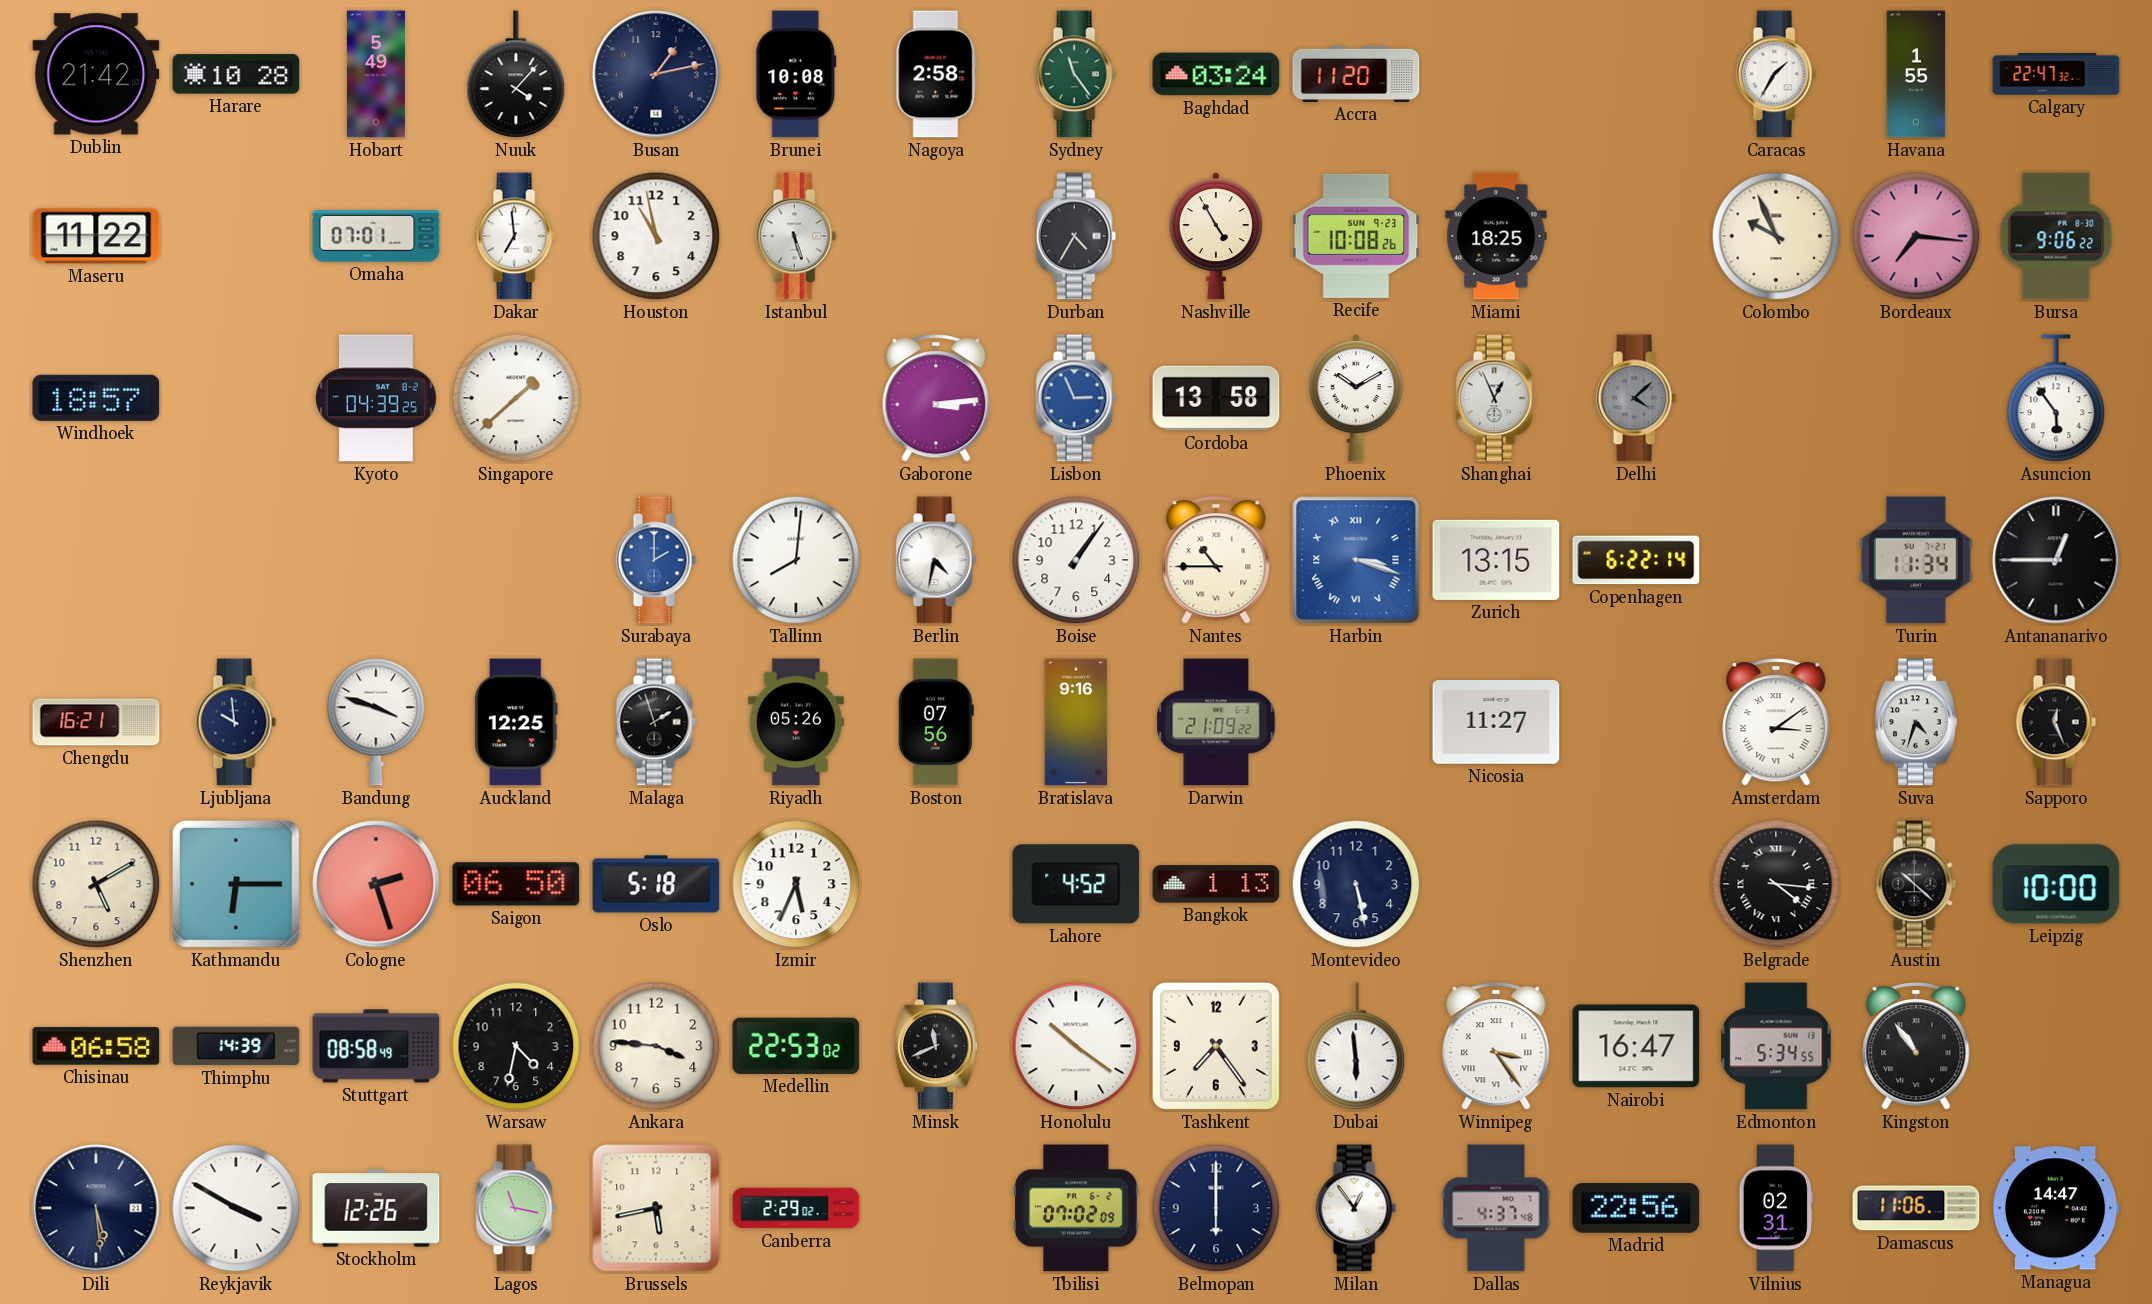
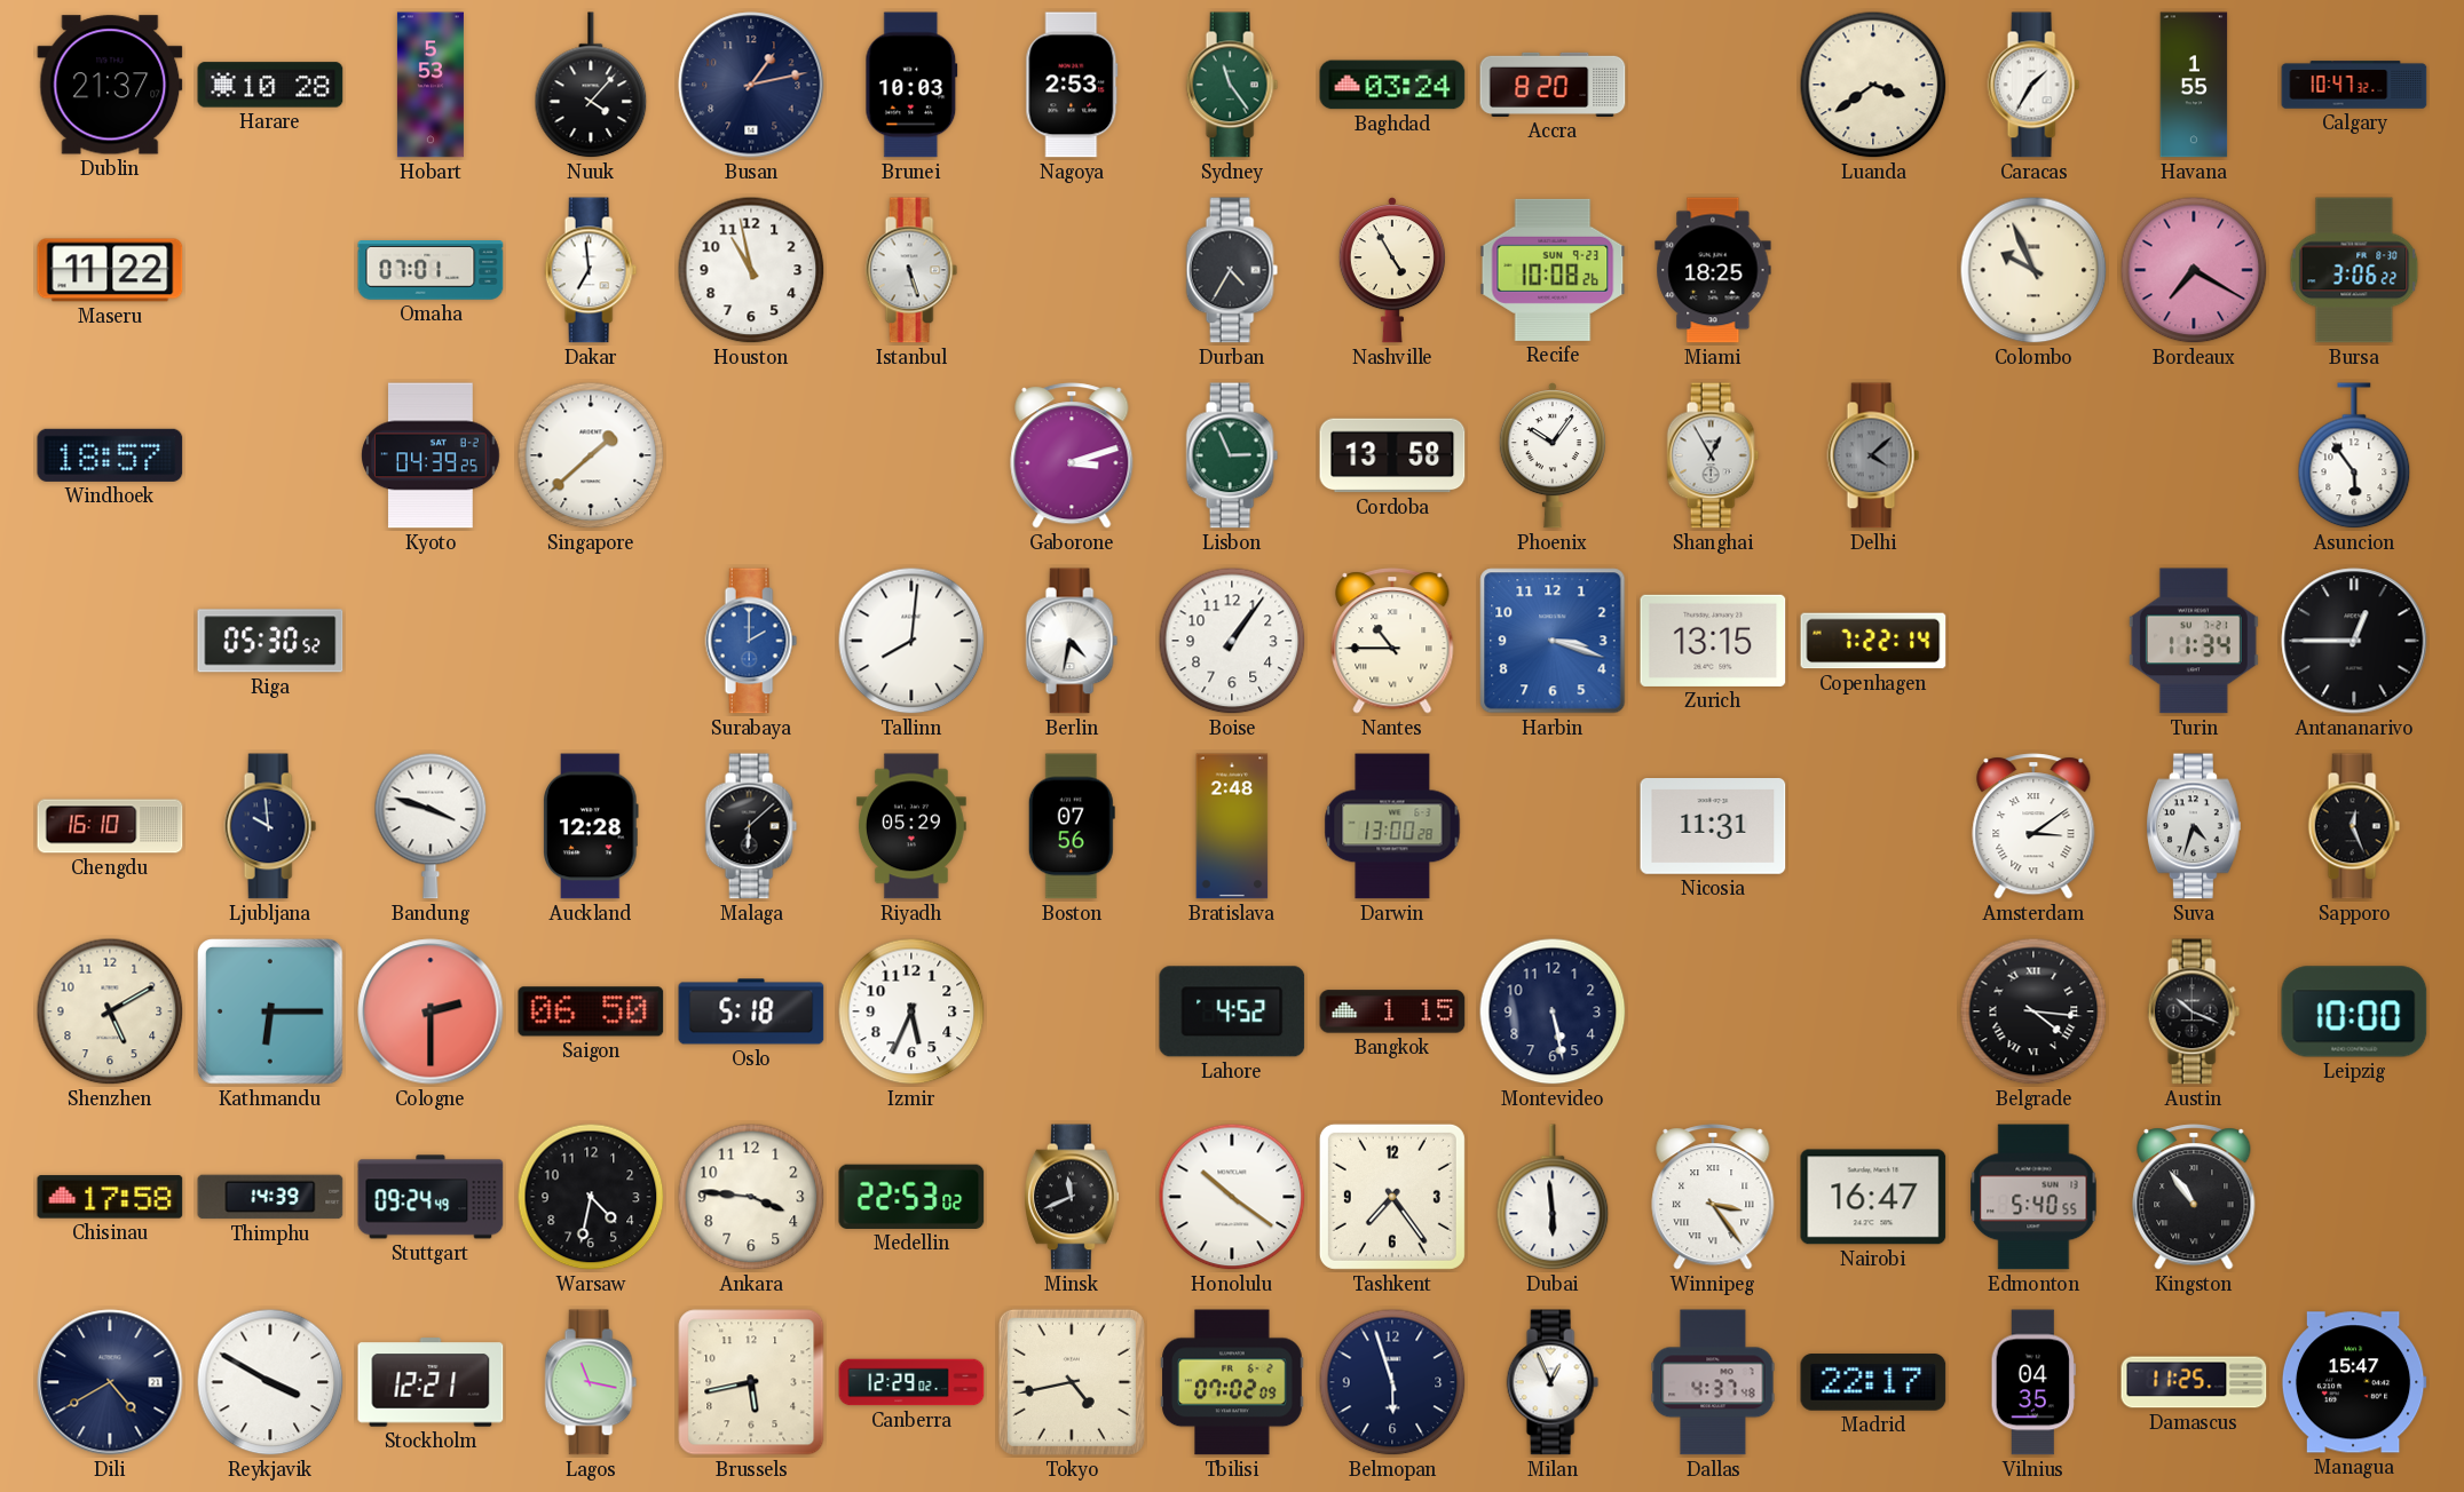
Dublin: 21:42 -> 21:37 (110, 85)
Hobart: 5:49 -> 5:53 (431, 85)
Brunei: 10:08 -> 10:03 (911, 85)
Nagoya: 2:58 -> 2:53 (1072, 85)
Accra: 11:20 -> 8:20 (1553, 85)
Luanda: none -> 3:39 (1873, 85)
Calgary: 22:47 -> 10:47 (2354, 85)
Bordeaux: 7:16 -> 7:20 (2194, 270)
Bursa: 9:06 -> 3:06 (2354, 270)
Gaborone: 3:14 -> 3:12 (1072, 455)
Lisbon dial: blue -> green (1232, 455)
Phoenix: 10:10 -> 10:06 (1553, 455)
Shanghai: 12:56 -> 12:55 (1713, 455)
Riga: none -> 05:30 (270, 641)
Harbin numerals: Roman -> Arabic (1553, 641)
Copenhagen: 6:22 -> 7:22 (1873, 641)
Chengdu: 16:21 -> 16:10 (110, 826)
Auckland: 12:25 -> 12:28 (591, 826)
Malaga: 1:57 -> 6:08 (751, 826)
Riyadh: 05:26 -> 05:29 (911, 826)
Bratislava: 9:16 -> 2:48 (1232, 826)
Darwin: 21:09 -> 13:00 (1392, 826)
Nicosia: 11:27 -> 11:31 (1713, 827)
Cologne: 2:27 -> 2:30 (431, 1011)
Bangkok: 1:13 -> 1:15 (1392, 1011)
Austin: 10:22 -> 10:19 (2194, 1011)
Chisinau: 06:58 -> 17:58 (110, 1197)
Stuttgart: 08:58 -> 09:24 (431, 1197)
Edmonton: 5:34 -> 5:40 (2033, 1197)
Dili: 5:29 -> 4:40 (110, 1382)
Stockholm: 12:26 -> 12:21 (431, 1382)
Canberra: 2:29 -> 12:29 (911, 1382)
Tokyo: none -> 4:43 (1072, 1382)
Belmopan: 6:00 -> 5:57 (1392, 1382)
Milan: 12:54 -> 12:56 (1553, 1382)
Madrid: 22:56 -> 22:17 (1873, 1382)
Vilnius: 02:31 -> 04:35 (2033, 1382)
Damascus: 11:06 -> 11:25 (2194, 1382)
Managua: 14:47 -> 15:47 (2354, 1382)
